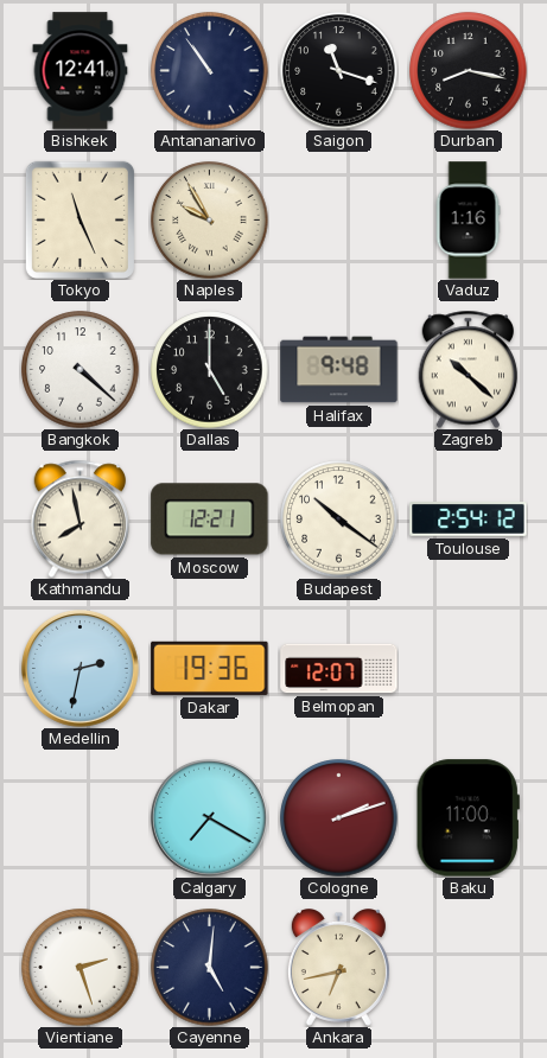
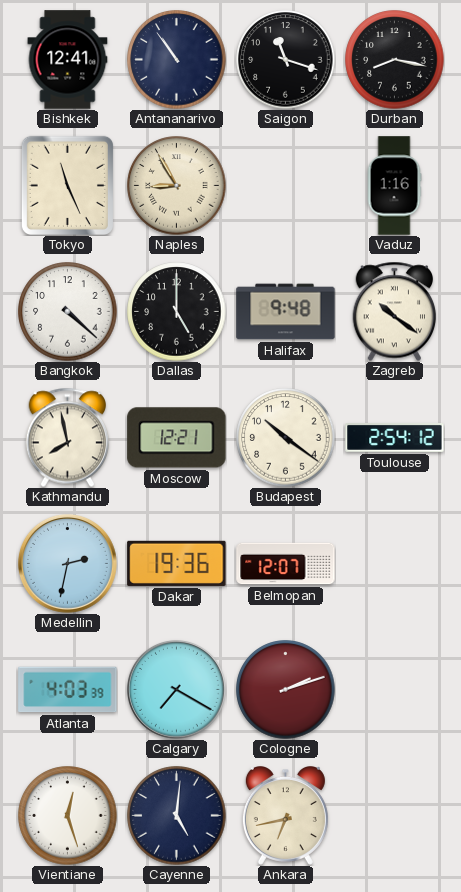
Naples: 9:55 -> 8:55 (177, 186)
Zagreb: 10:22 -> 10:21 (395, 311)
Atlanta: none -> 4:03 (68, 690)
Baku: 11:00 -> none (468, 818)
Vientiane: 2:27 -> 12:27 (68, 816)
